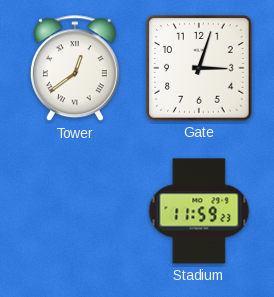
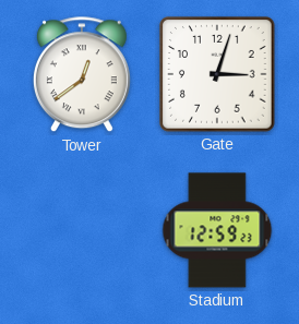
Stadium: 11:59 -> 12:59 (217, 230)
